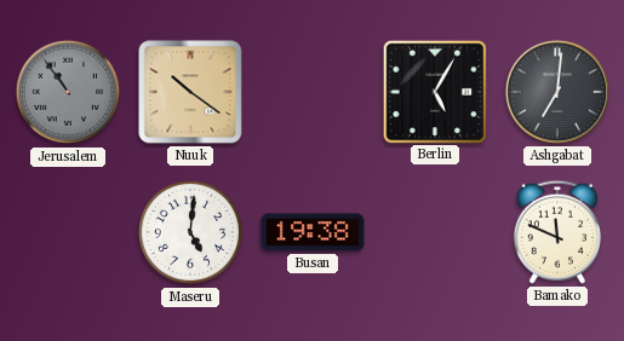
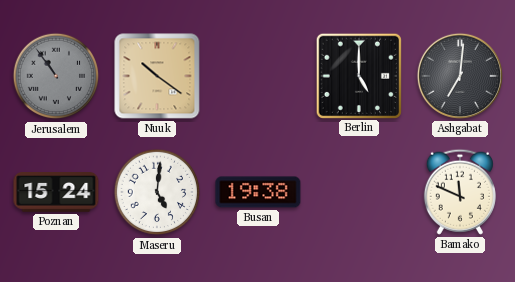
Berlin: 5:05 -> 5:00 (358, 75)
Poznan: none -> 15:24 (56, 192)
